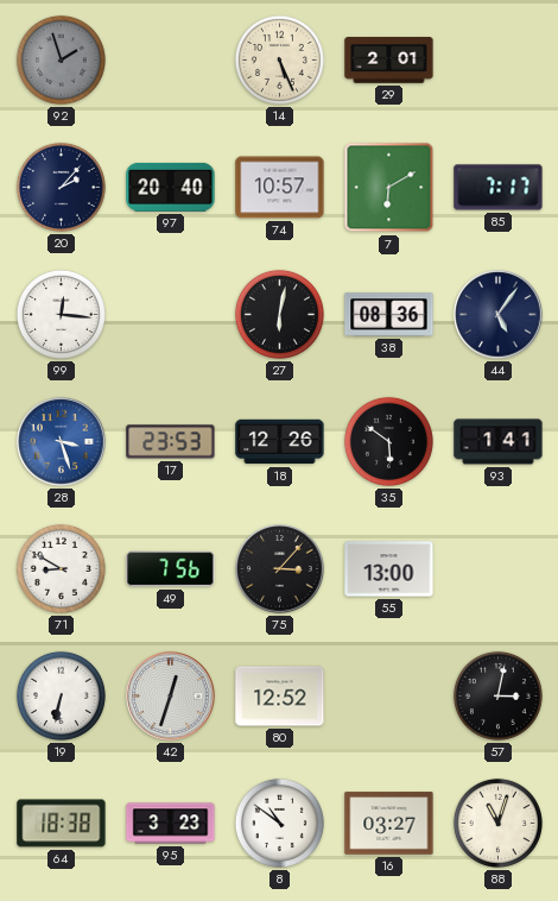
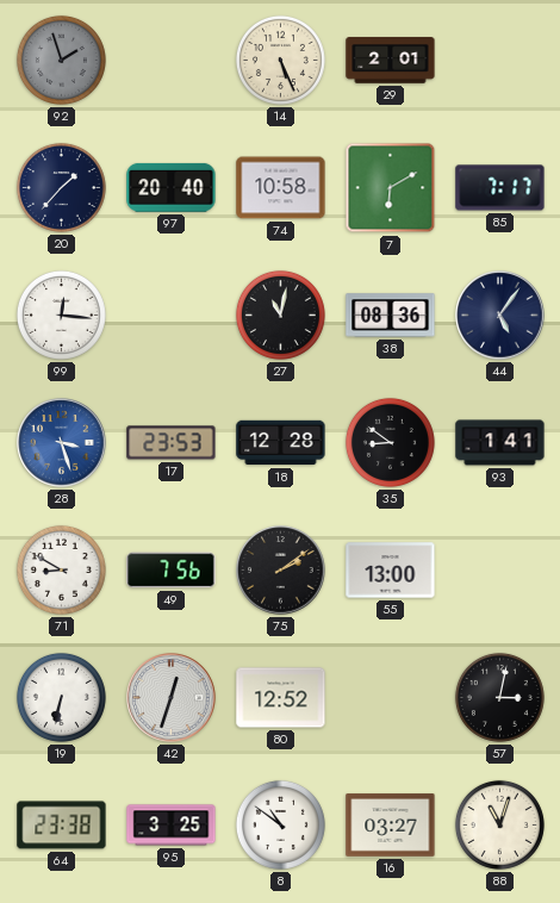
20: 2:07 -> 1:37 (61, 187)
74: 10:57 -> 10:58 (281, 188)
27: 6:02 -> 11:02 (280, 315)
18: 12:26 -> 12:28 (281, 443)
35: 5:51 -> 8:51 (390, 442)
75: 3:07 -> 2:09 (281, 571)
64: 18:38 -> 23:38 (62, 826)
95: 3:23 -> 3:25 (172, 826)
